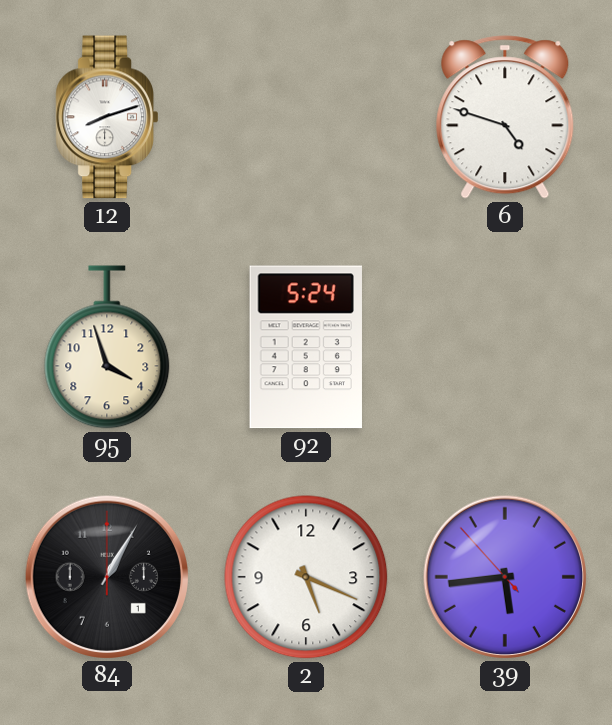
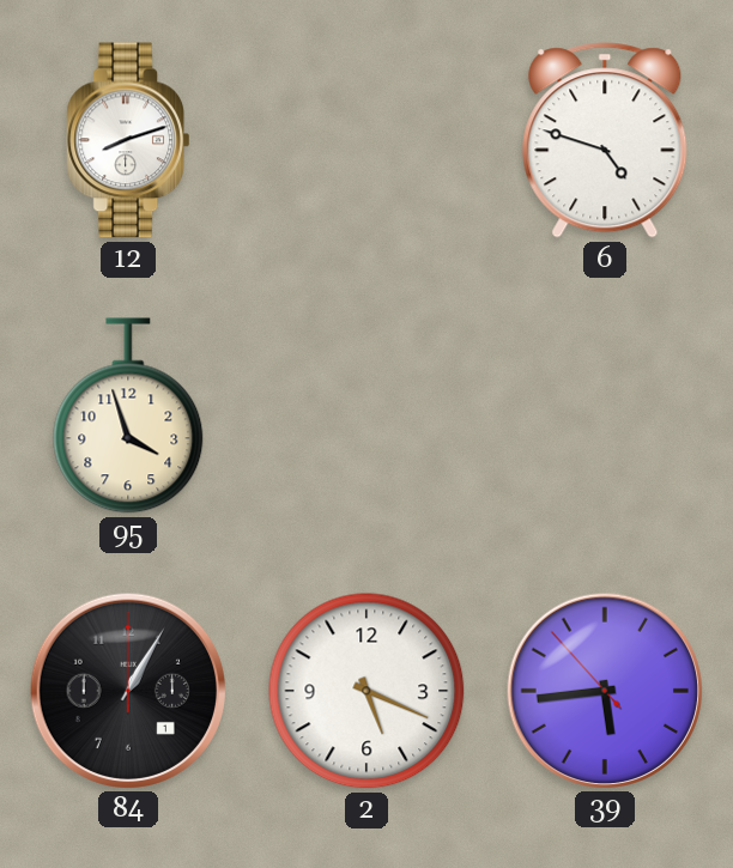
92: 5:24 -> none (305, 347)
